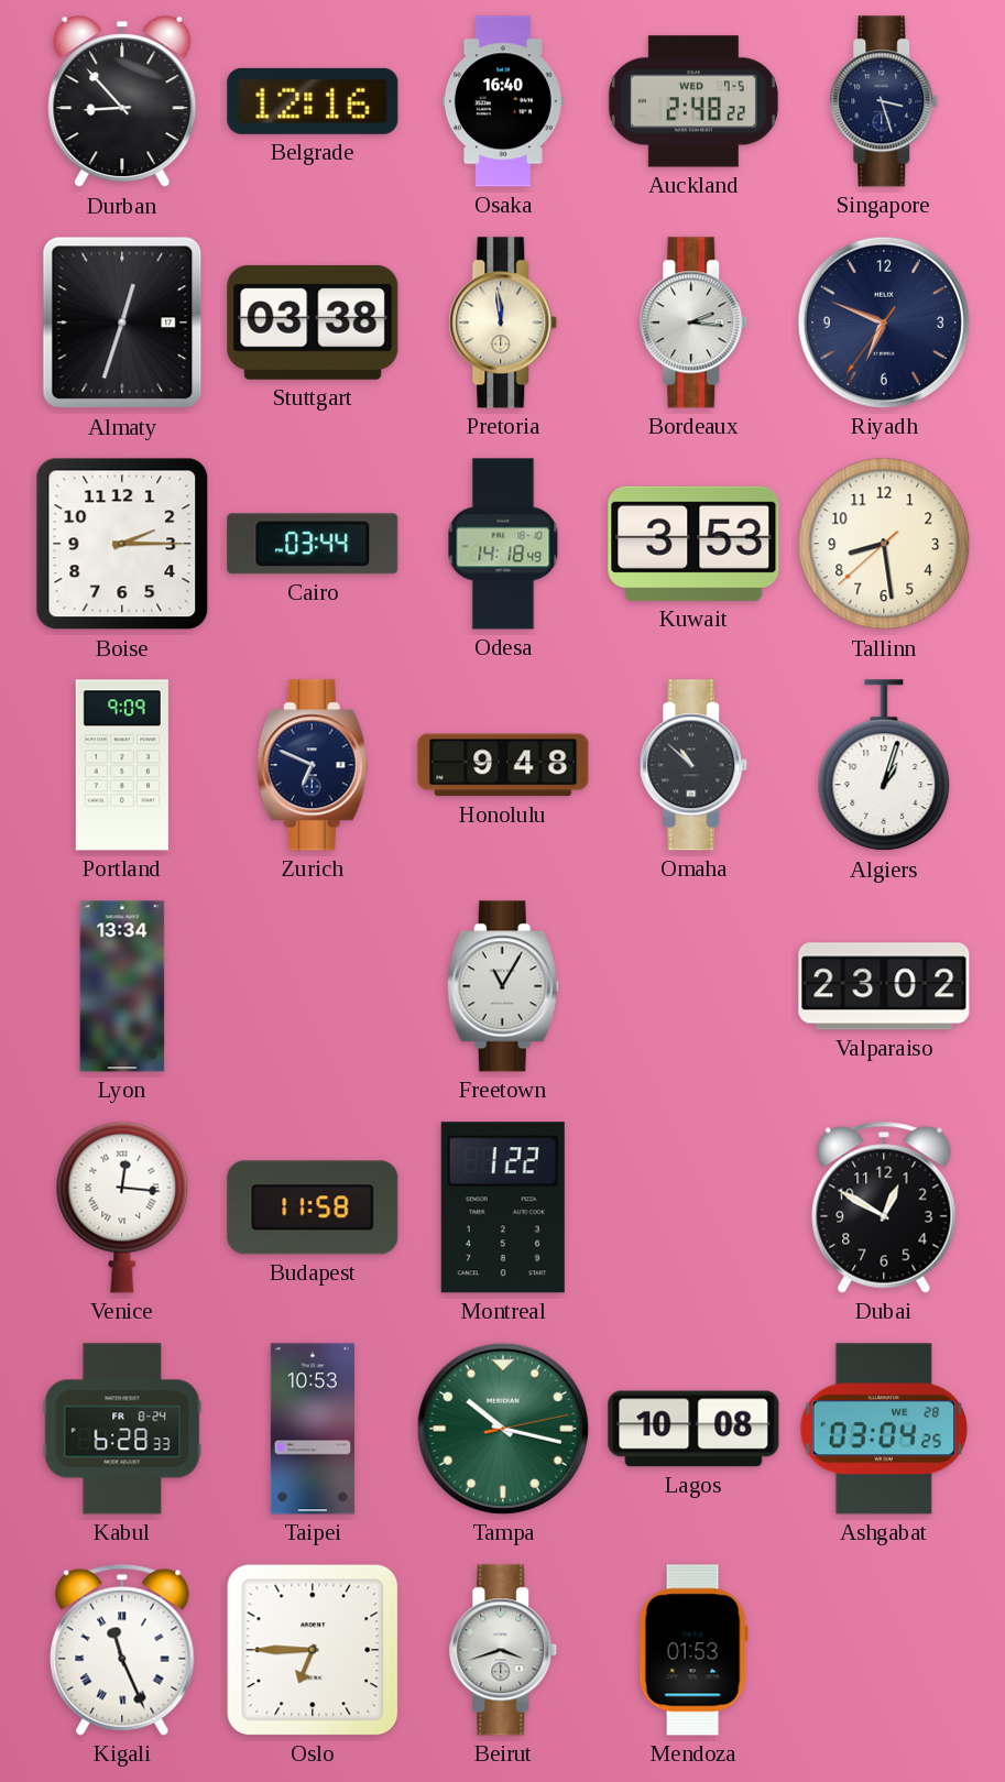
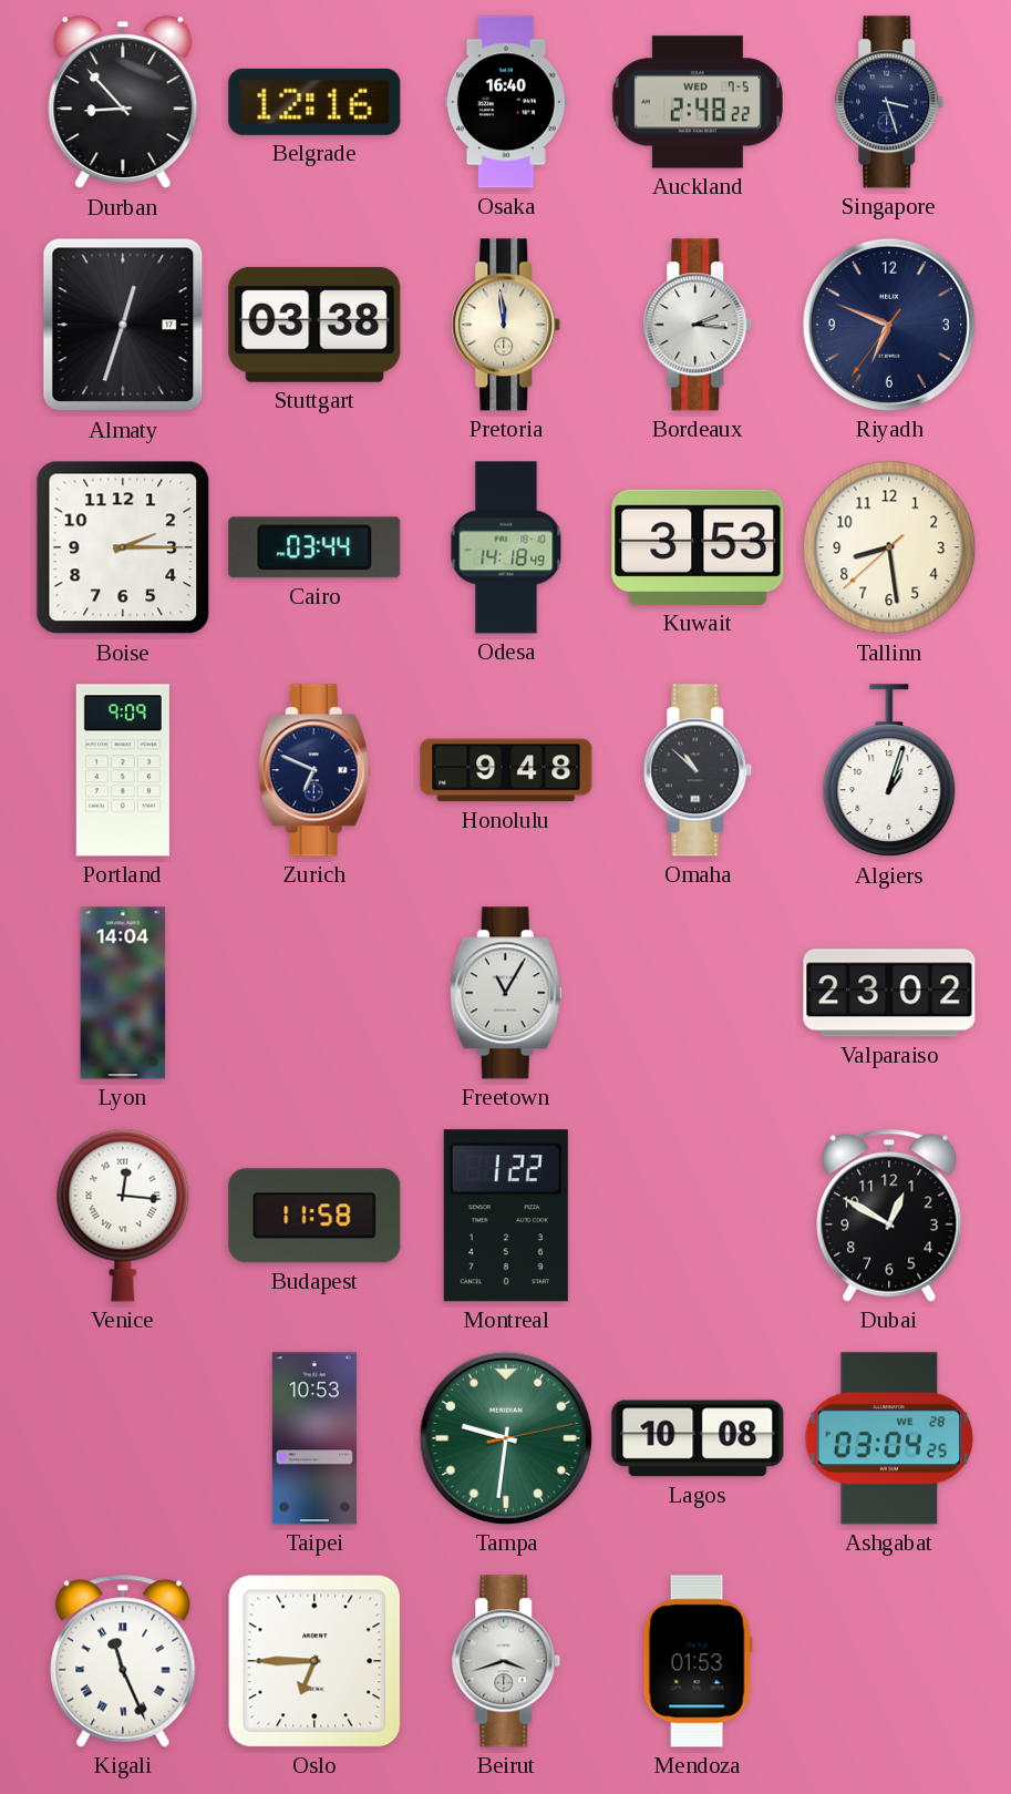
Lyon: 13:34 -> 14:04 (123, 993)
Kabul: 6:28 -> none (122, 1429)
Tampa: 10:17 -> 9:31 (506, 1438)
